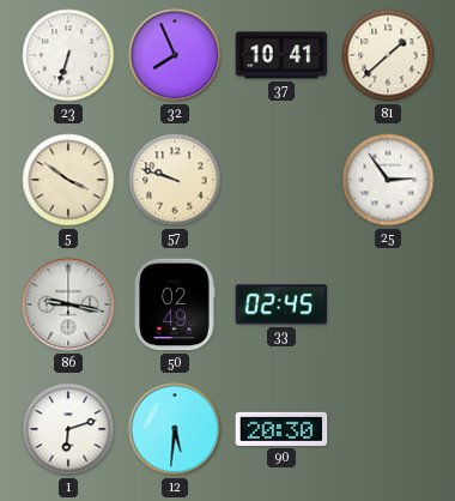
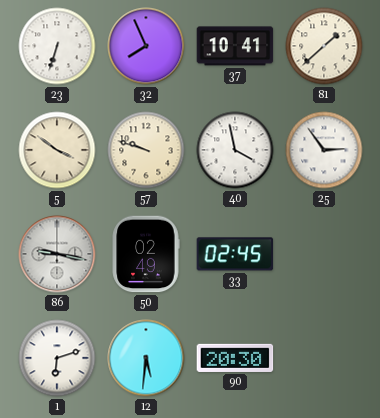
40: none -> 3:58 (235, 150)
